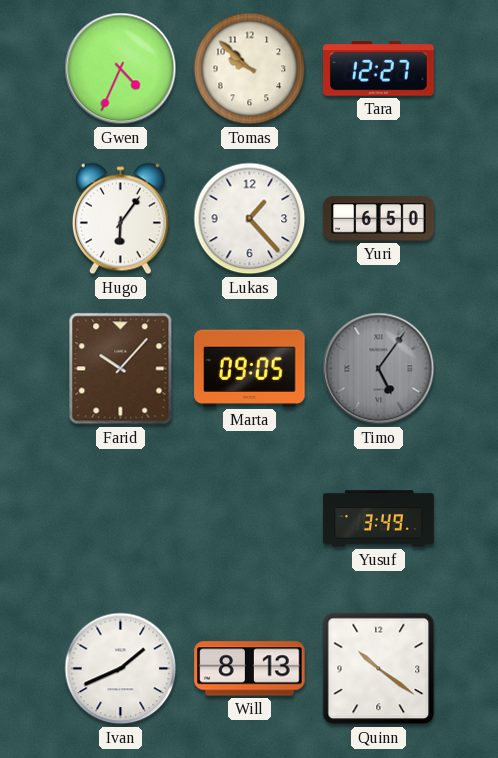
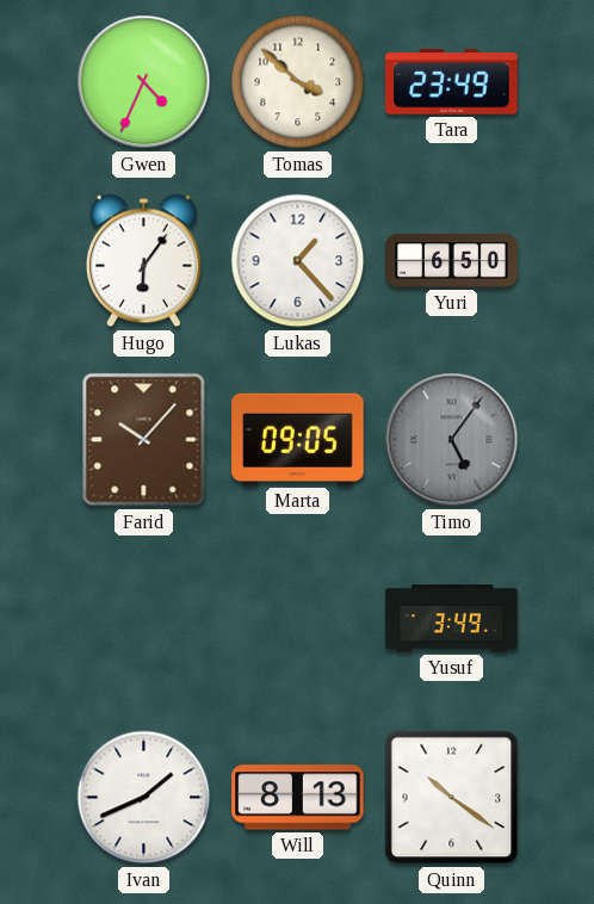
Tomas: 9:52 -> 3:52 (298, 82)
Tara: 12:27 -> 23:49 (452, 82)
